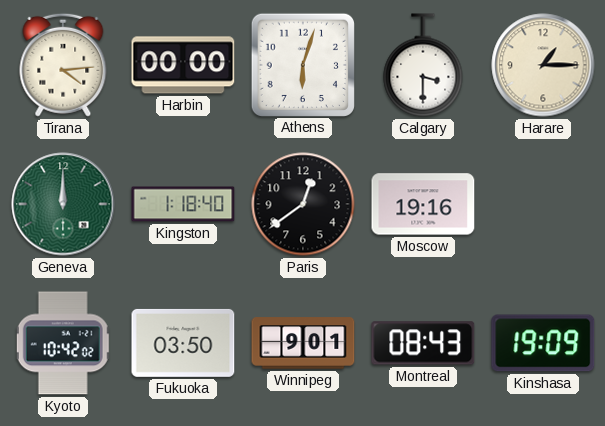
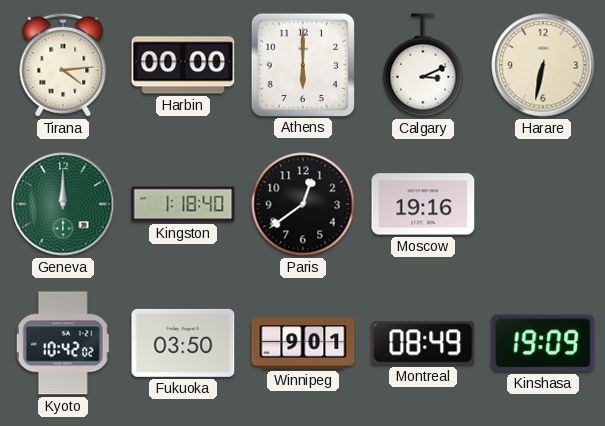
Athens: 6:03 -> 6:00 (302, 64)
Calgary: 3:30 -> 3:11 (423, 65)
Harare: 1:15 -> 6:32 (543, 65)
Montreal: 08:43 -> 08:49 (423, 343)
